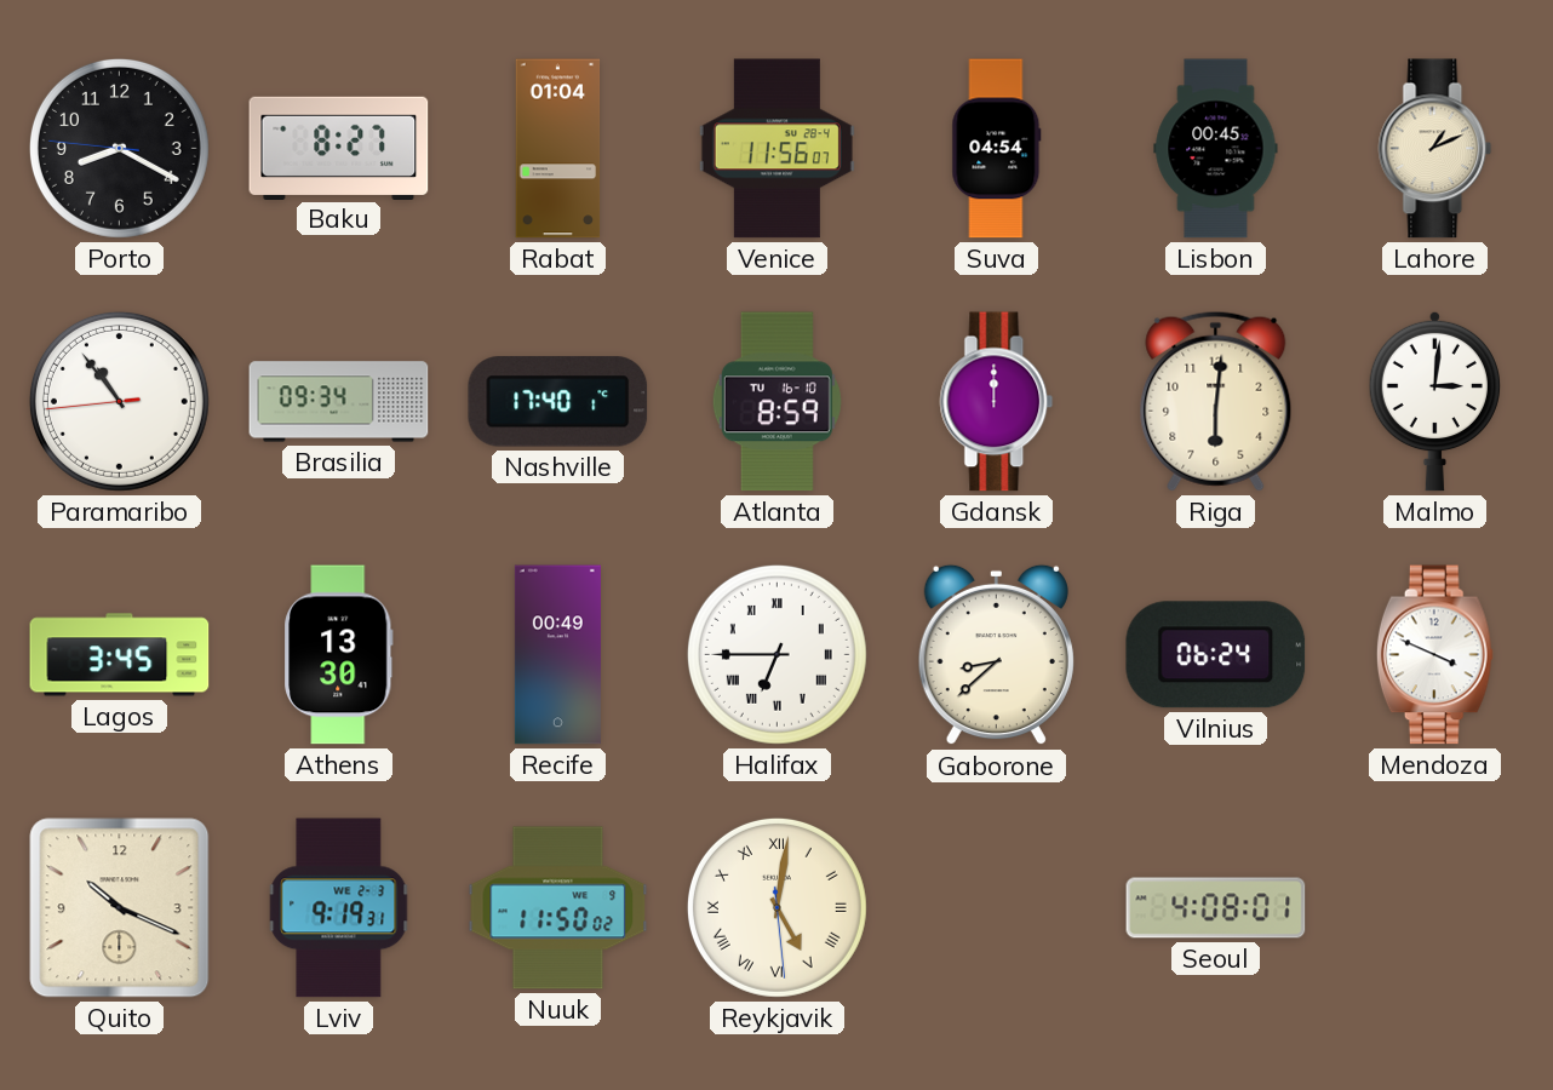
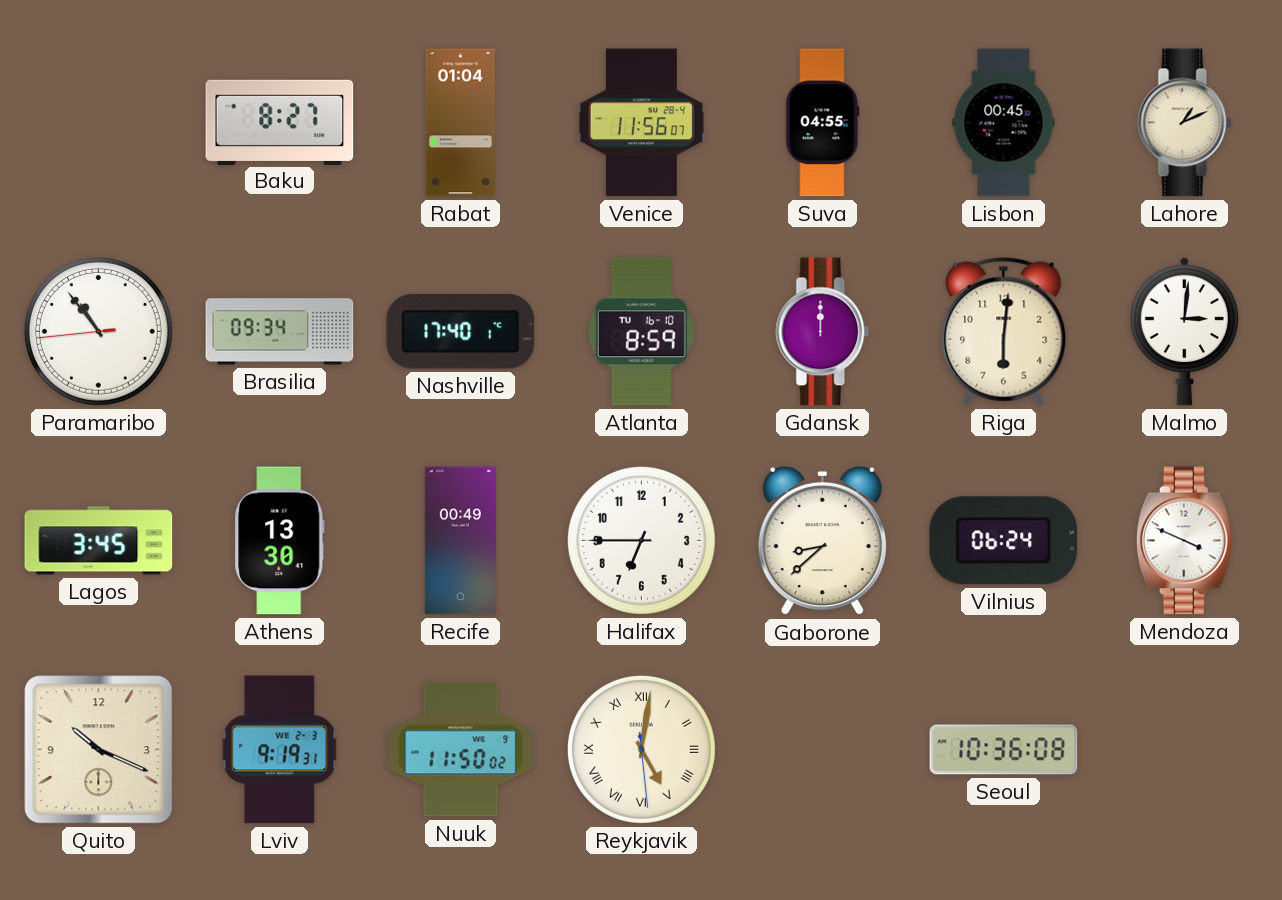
Porto: 8:19 -> none (119, 148)
Suva: 04:54 -> 04:55 (823, 123)
Halifax numerals: Roman -> Arabic (641, 540)
Seoul: 4:08 -> 10:36 (1004, 750)
